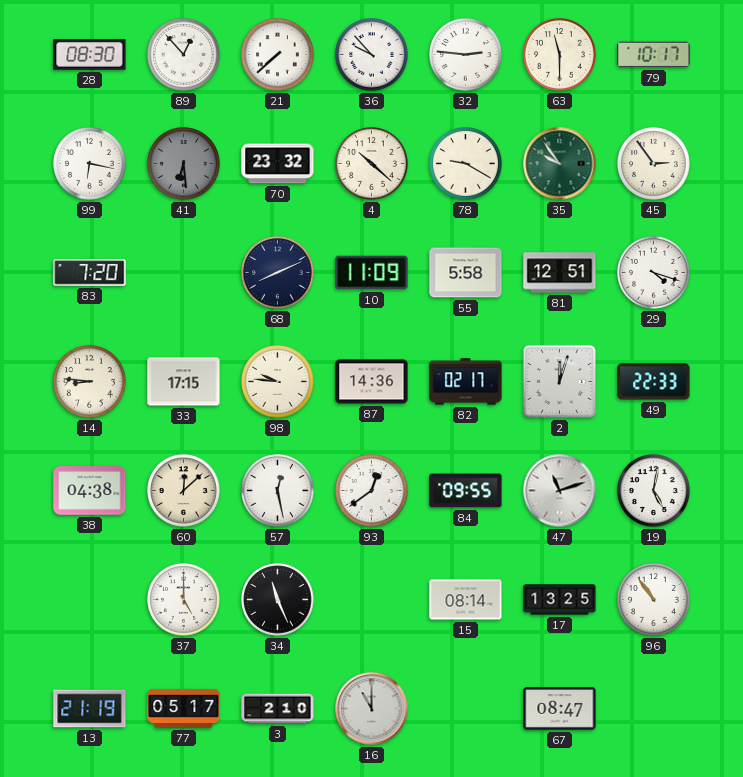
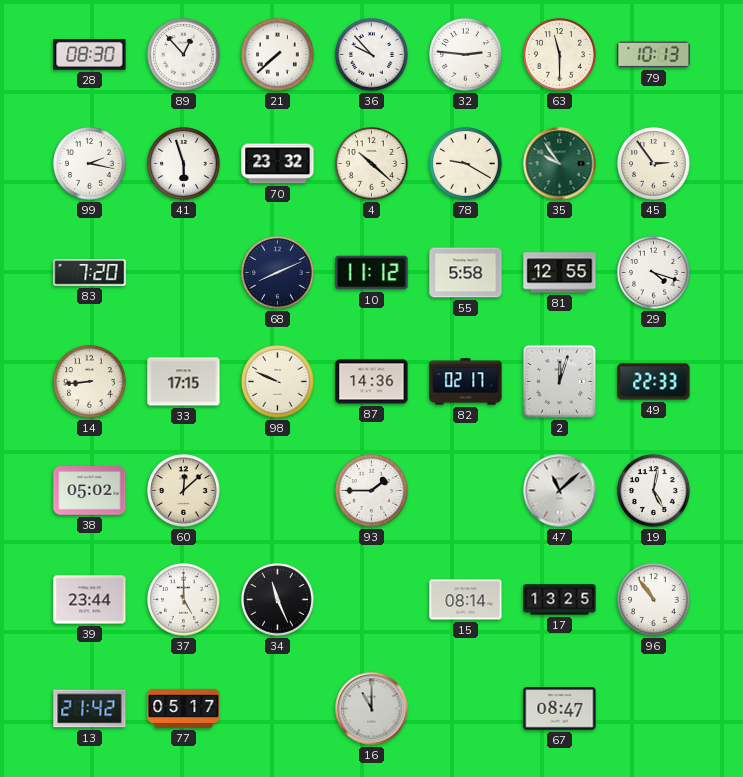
79: 10:17 -> 10:13 (654, 55)
99: 6:17 -> 2:17 (90, 164)
41: 6:29 -> 5:57 (184, 164)
41 dial: grey -> white (184, 164)
10: 11:09 -> 11:12 (372, 273)
81: 12:51 -> 12:55 (560, 273)
14: 8:46 -> 8:44 (90, 382)
98: 9:46 -> 9:49 (278, 382)
38: 04:38 -> 05:02 (90, 491)
57: 12:28 -> none (278, 491)
93: 12:39 -> 1:45 (372, 491)
84: 09:55 -> none (466, 491)
47: 11:12 -> 11:08 (560, 491)
39: none -> 23:44 (90, 600)
13: 21:19 -> 21:42 (90, 709)
3: 2:10 -> none (278, 709)
